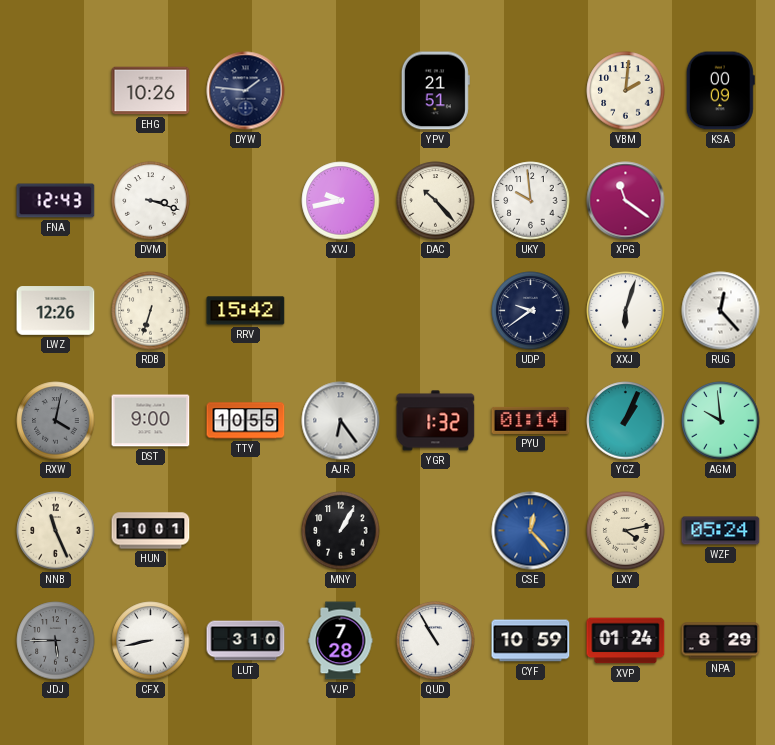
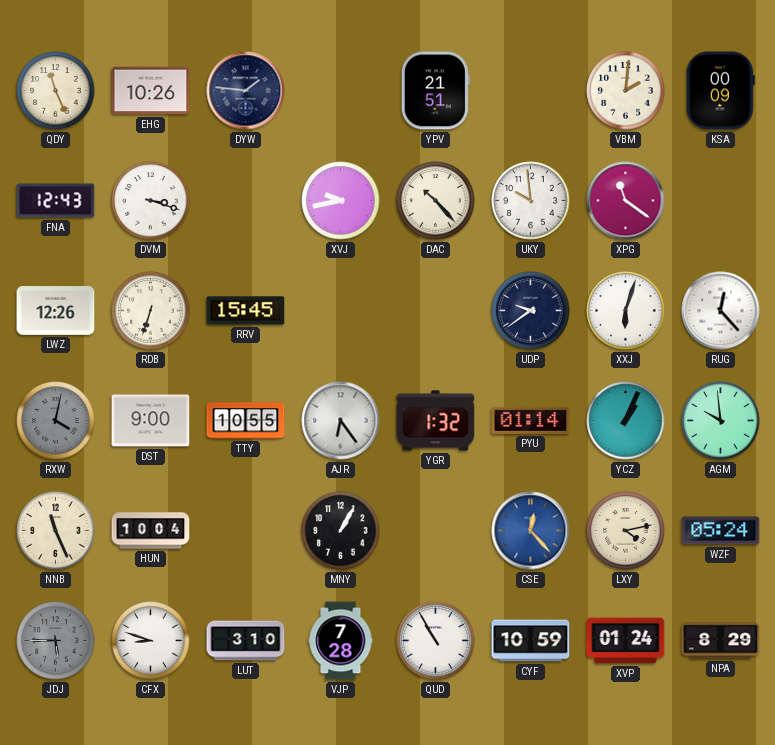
QDY: none -> 11:26 (56, 91)
RRV: 15:42 -> 15:45 (246, 311)
HUN: 10:01 -> 10:04 (151, 531)
CFX: 8:43 -> 8:48 (151, 641)
